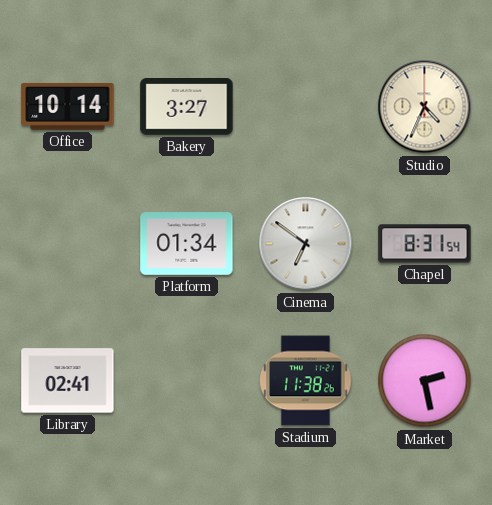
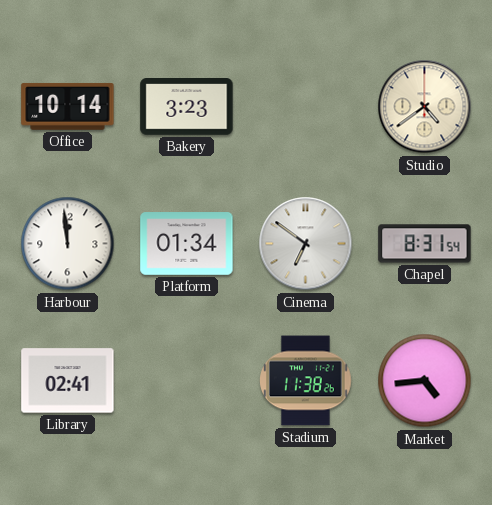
Bakery: 3:27 -> 3:23 (187, 107)
Studio: 4:34 -> 4:39 (425, 107)
Harbour: none -> 11:59 (68, 244)
Market: 2:28 -> 4:44 (425, 381)
